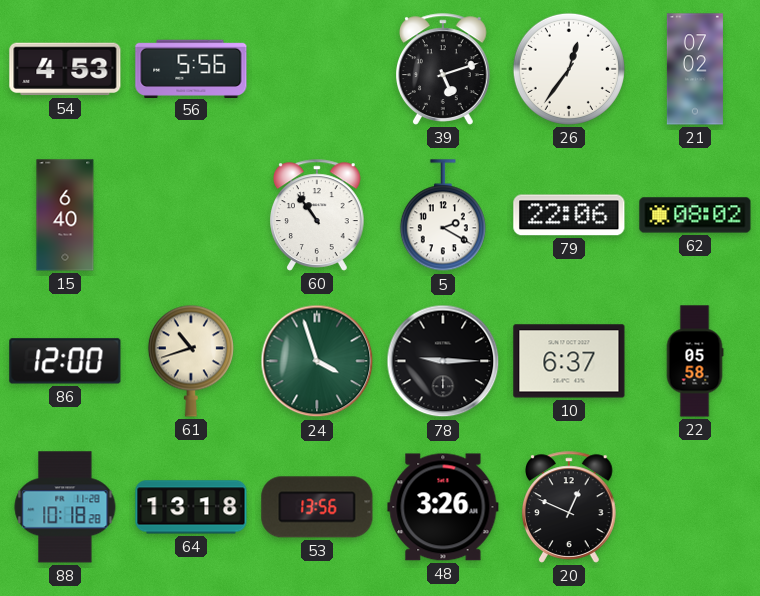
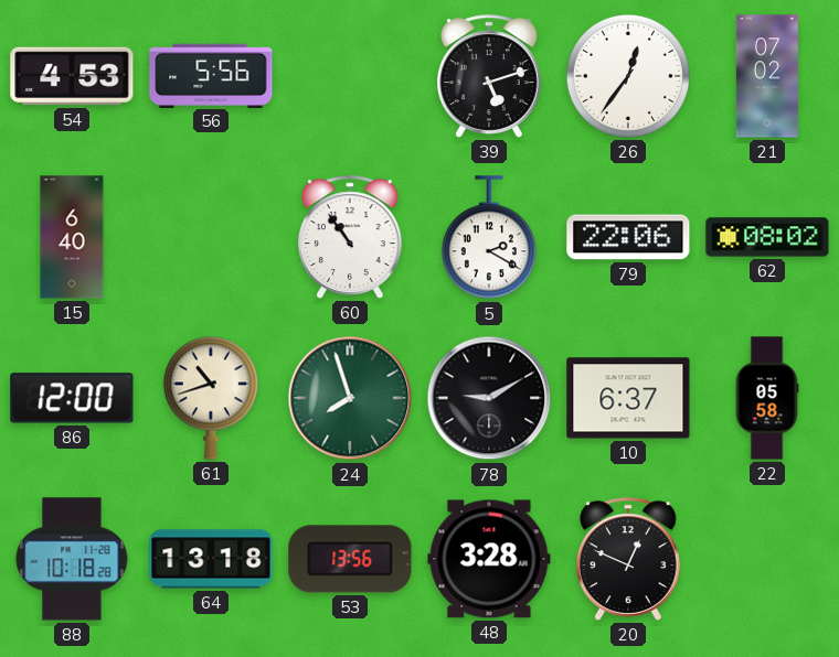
24: 3:57 -> 7:57 (350, 398)
78: 9:15 -> 9:10 (489, 398)
48: 3:26 -> 3:28 (489, 559)
